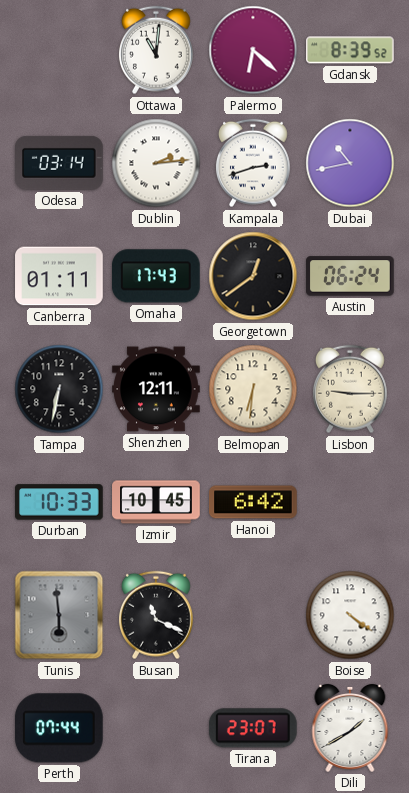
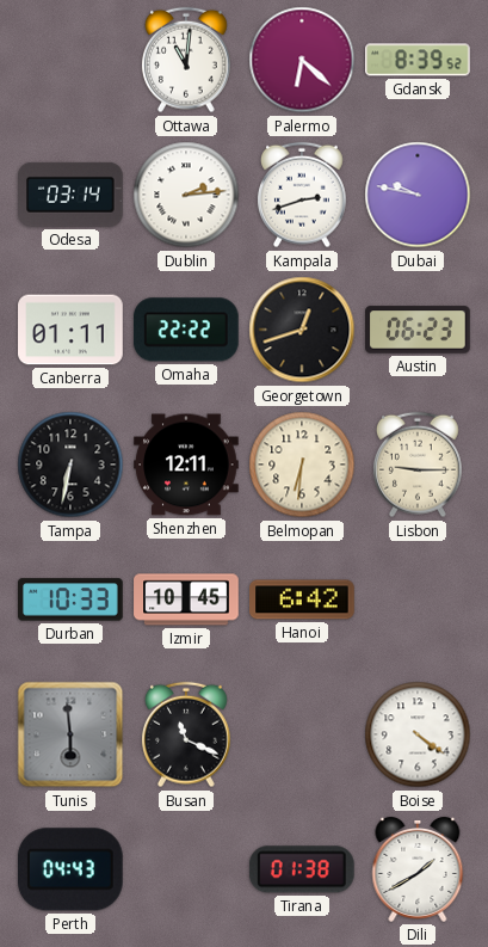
Dubai: 10:43 -> 9:47 (418, 195)
Omaha: 17:43 -> 22:22 (186, 330)
Georgetown: 12:39 -> 12:42 (302, 330)
Austin: 06:24 -> 06:23 (418, 330)
Perth: 07:44 -> 04:43 (70, 869)
Tirana: 23:07 -> 01:38 (302, 869)
